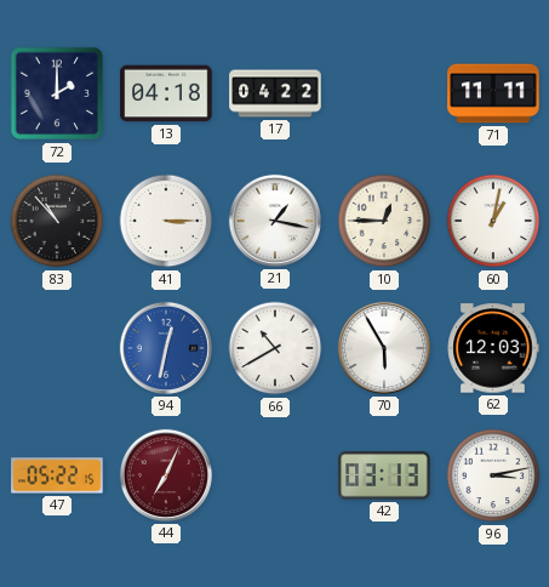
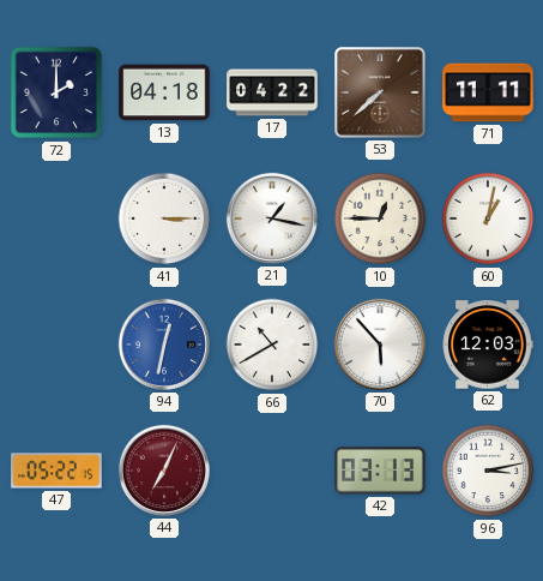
53: none -> 7:38 (380, 92)
83: 10:53 -> none (57, 221)
70: 5:55 -> 5:53 (380, 345)
